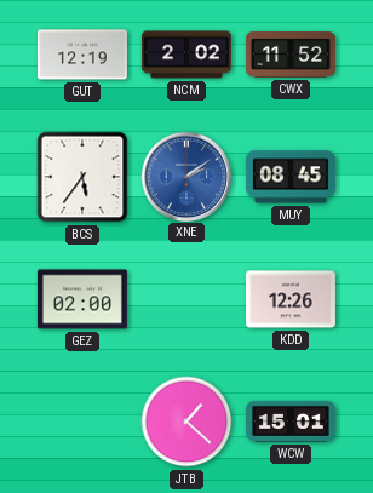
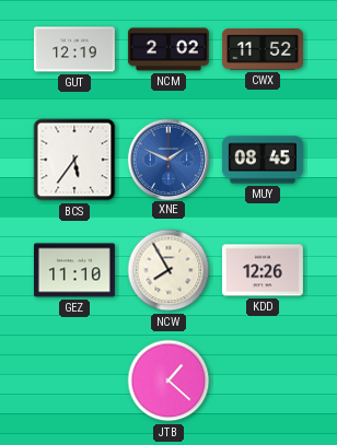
XNE: 2:09 -> 1:49 (167, 159)
GEZ: 02:00 -> 11:10 (74, 270)
NCW: none -> 7:55 (168, 270)
WCW: 15:01 -> none (291, 422)
